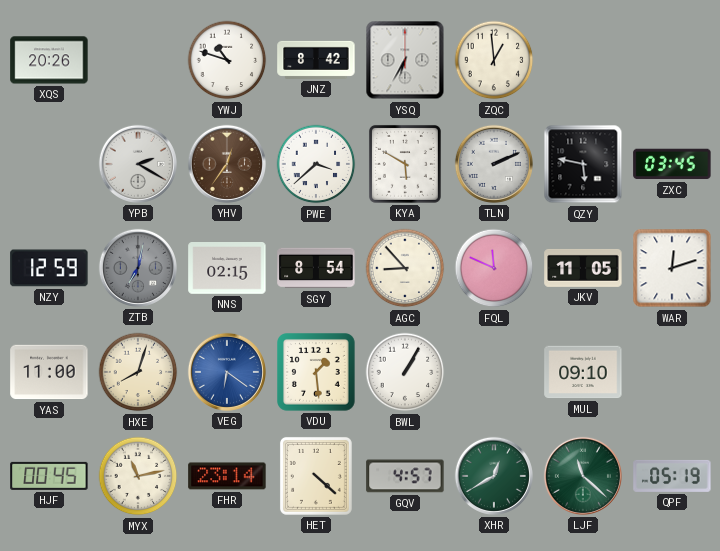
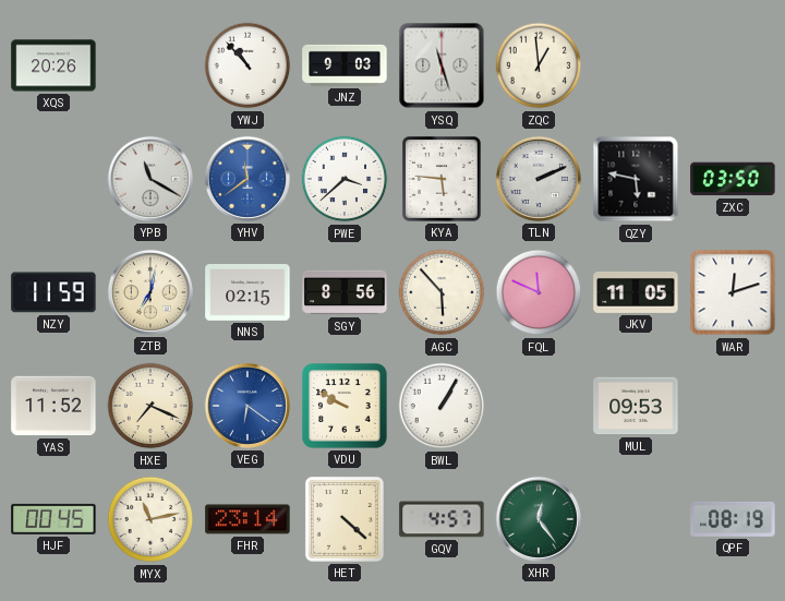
YWJ: 10:48 -> 10:53 (247, 65)
JNZ: 8:42 -> 9:03 (345, 65)
YSQ: 6:35 -> 11:27 (442, 65)
YPB: 2:20 -> 11:20 (150, 179)
YHV: 12:36 -> 11:39 (247, 179)
YHV dial: brown -> blue (247, 179)
KYA: 5:50 -> 5:46 (442, 179)
ZXC: 03:45 -> 03:50 (733, 179)
NZY: 12:59 -> 11:59 (53, 292)
ZTB dial: grey -> cream (150, 292)
SGY: 8:54 -> 8:56 (345, 292)
AGC: 8:53 -> 5:53 (442, 292)
YAS: 11:00 -> 11:52 (53, 406)
HXE: 8:03 -> 7:19 (150, 406)
VDU: 1:29 -> 9:50 (346, 407)
MUL: 09:10 -> 09:53 (636, 406)
XHR: 12:40 -> 12:24 (539, 519)
LJF: 11:22 -> none (583, 476)
QPF: 05:19 -> 08:19 (733, 519)
